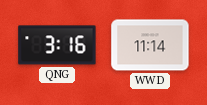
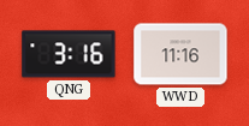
WWD: 11:14 -> 11:16 (180, 54)
